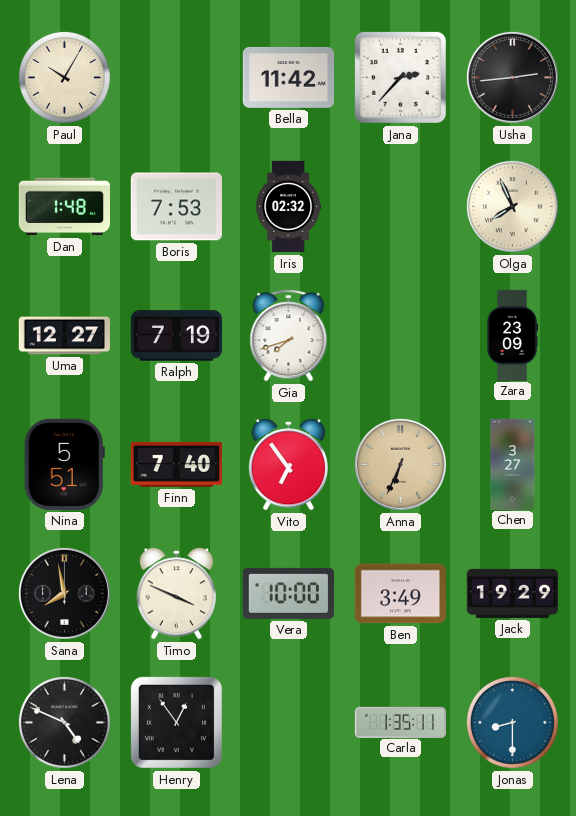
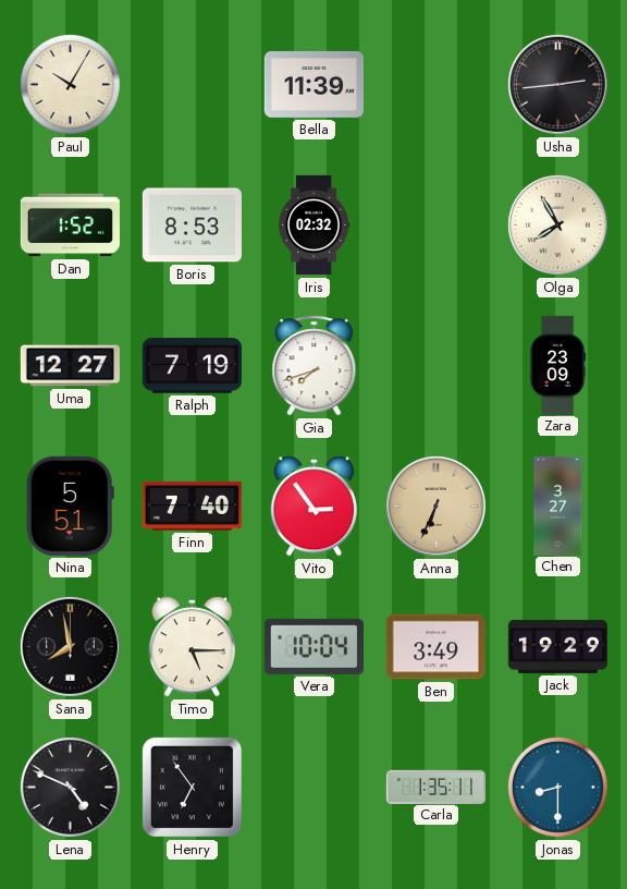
Bella: 11:42 -> 11:39 (313, 85)
Jana: 2:37 -> none (400, 77)
Dan: 1:48 -> 1:52 (70, 226)
Boris: 7:53 -> 8:53 (192, 226)
Olga: 7:56 -> 7:55 (557, 224)
Vito: 6:54 -> 2:54 (315, 507)
Timo: 3:49 -> 5:15 (193, 647)
Vera: 10:00 -> 10:04 (313, 646)
Henry: 12:54 -> 6:54 (192, 787)
